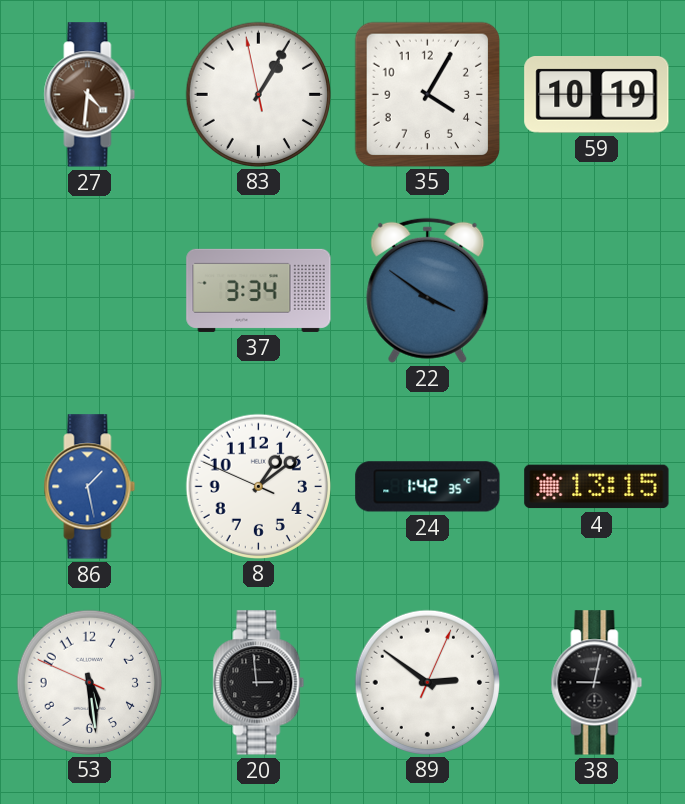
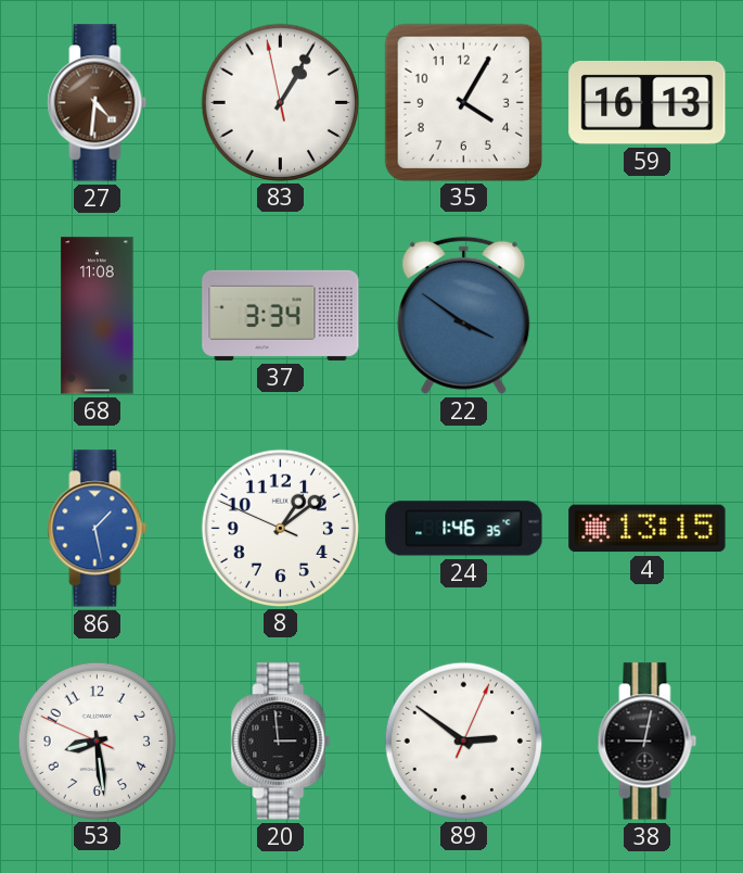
59: 10:19 -> 16:13 (648, 103)
68: none -> 11:08 (98, 316)
24: 1:42 -> 1:46 (464, 529)
53: 5:28 -> 8:28 (97, 741)
